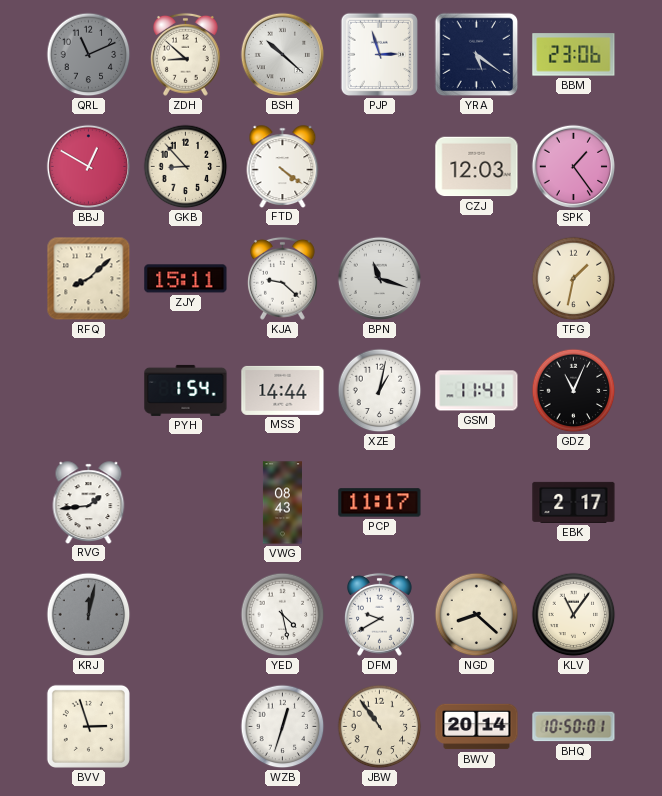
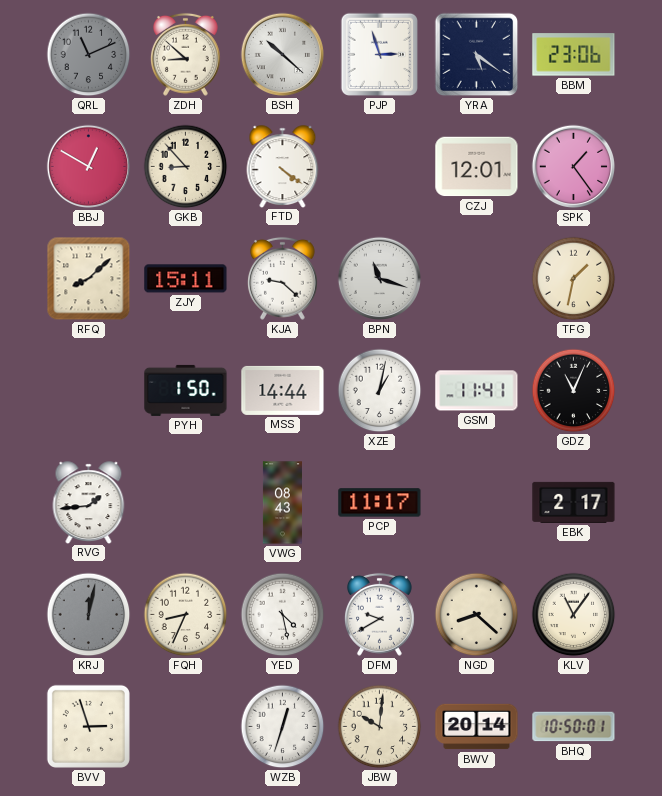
CZJ: 12:03 -> 12:01 (477, 167)
PYH: 1:54 -> 1:50 (186, 390)
FQH: none -> 8:34 (186, 615)
JBW: 10:54 -> 10:01 (380, 727)
